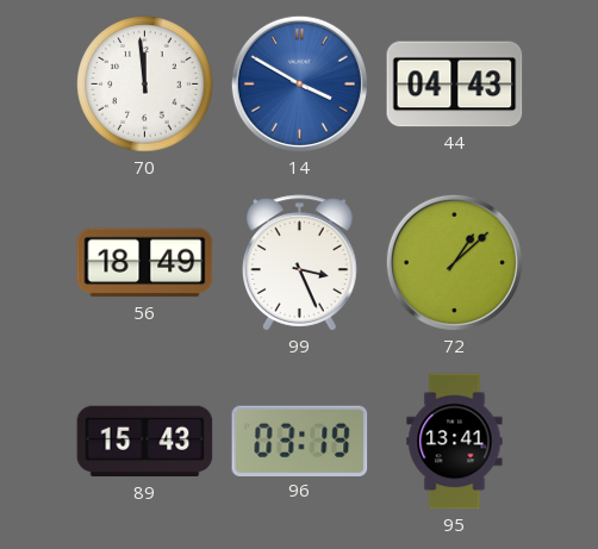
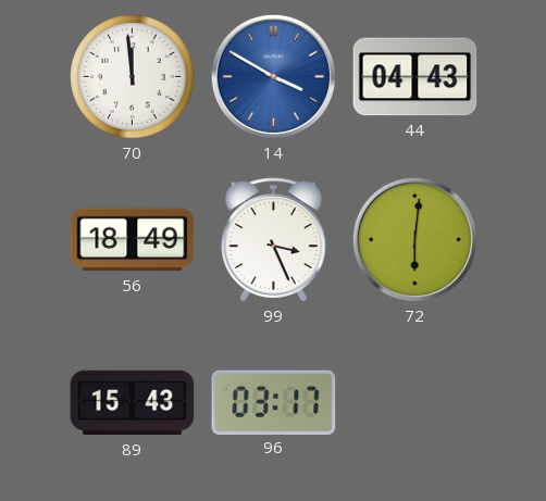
72: 1:08 -> 6:01 (414, 239)
96: 03:19 -> 03:17 (274, 402)
95: 13:41 -> none (455, 442)
